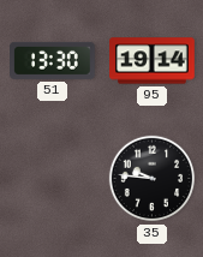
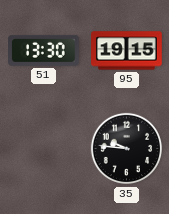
95: 19:14 -> 19:15 (127, 51)
